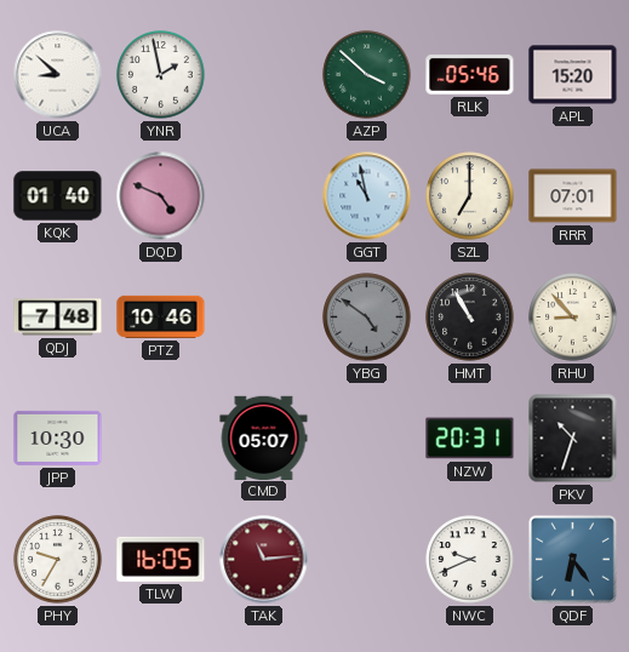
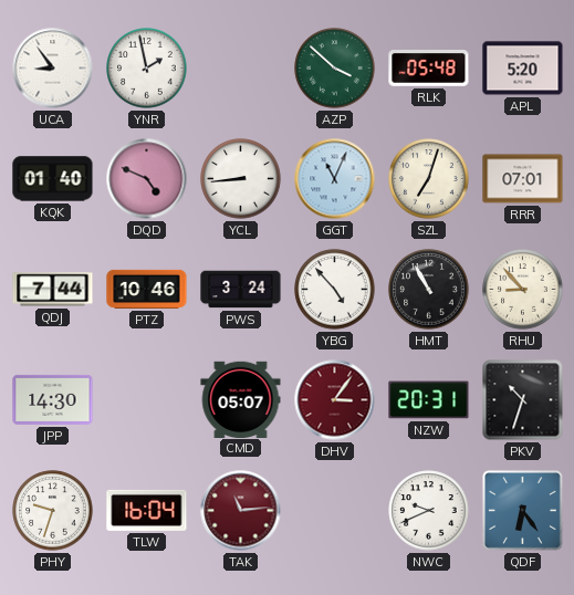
UCA: 8:52 -> 8:54 (53, 69)
RLK: 05:46 -> 05:48 (429, 69)
APL: 15:20 -> 5:20 (523, 69)
YCL: none -> 8:44 (241, 179)
GGT: 10:58 -> 11:04 (335, 179)
SZL: 7:00 -> 7:03 (429, 179)
QDJ: 7:48 -> 7:44 (53, 290)
PWS: none -> 3:24 (241, 290)
YBG: 4:51 -> 4:53 (335, 290)
YBG dial: grey -> white (335, 290)
JPP: 10:30 -> 14:30 (53, 399)
DHV: none -> 3:06 (335, 400)
PHY: 9:35 -> 9:33 (53, 511)
TLW: 16:05 -> 16:04 (147, 510)
